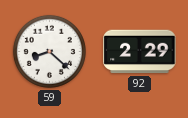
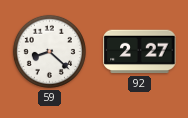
92: 2:29 -> 2:27 (140, 52)
